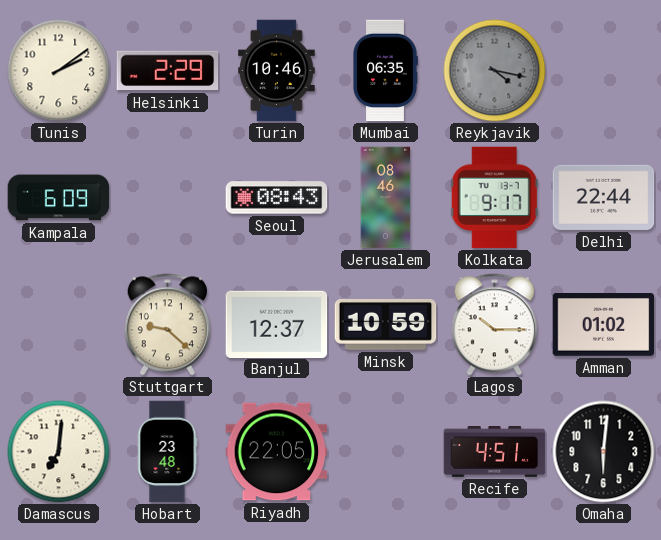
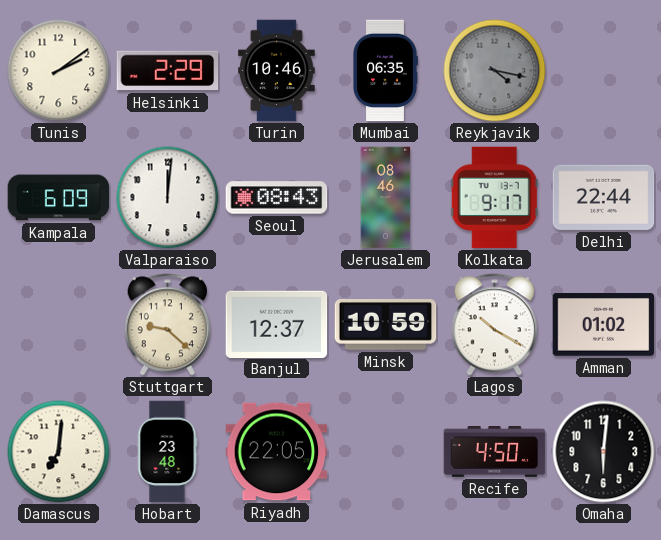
Valparaiso: none -> 12:01 (168, 198)
Lagos: 10:15 -> 10:20 (494, 325)
Recife: 4:51 -> 4:50 (495, 451)
